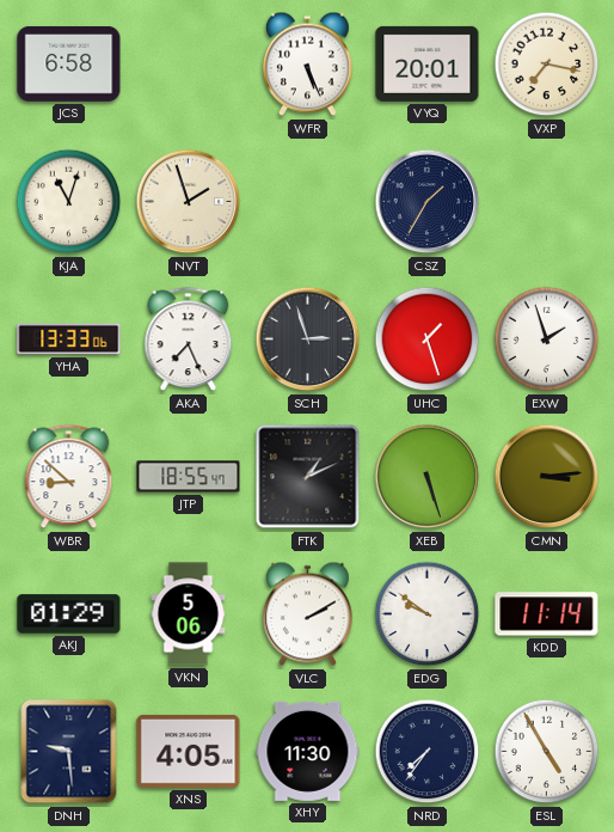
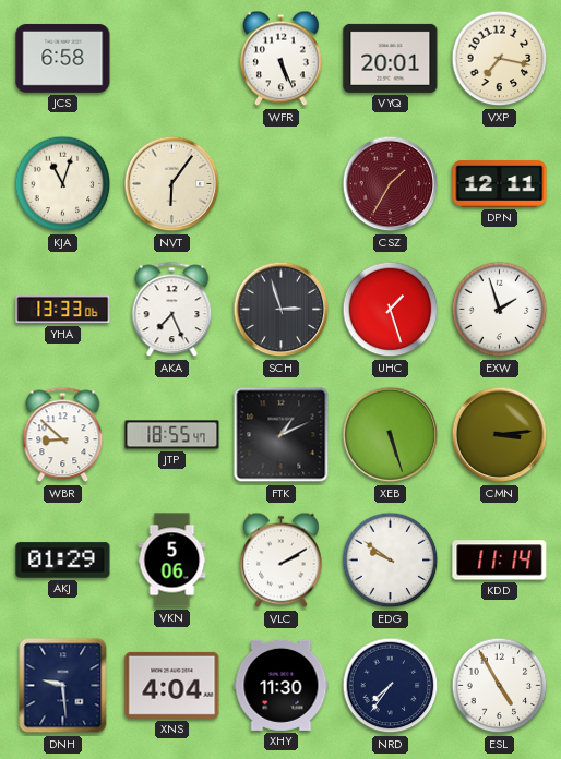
NVT: 1:57 -> 6:06 (172, 184)
CSZ dial: navy -> burgundy (391, 184)
DPN: none -> 12:11 (500, 184)
XNS: 4:05 -> 4:04 (172, 685)
